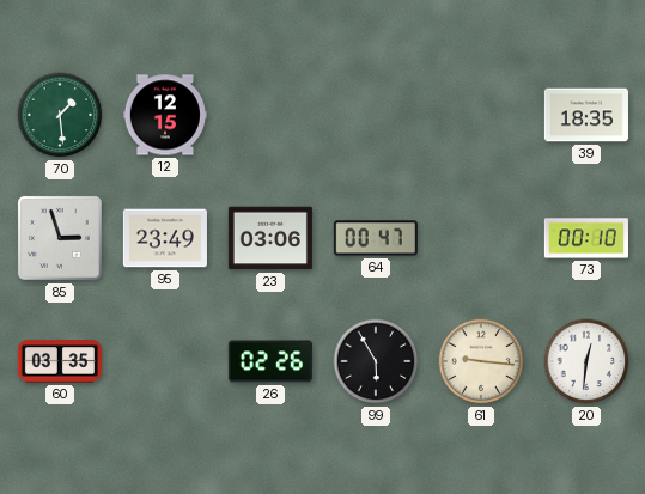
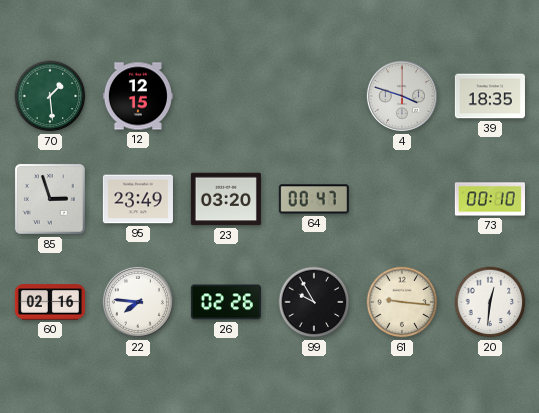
4: none -> 3:48 (402, 96)
23: 03:06 -> 03:20 (226, 199)
60: 03:35 -> 02:16 (50, 302)
22: none -> 7:46 (138, 302)
99: 5:55 -> 9:55 (314, 302)
